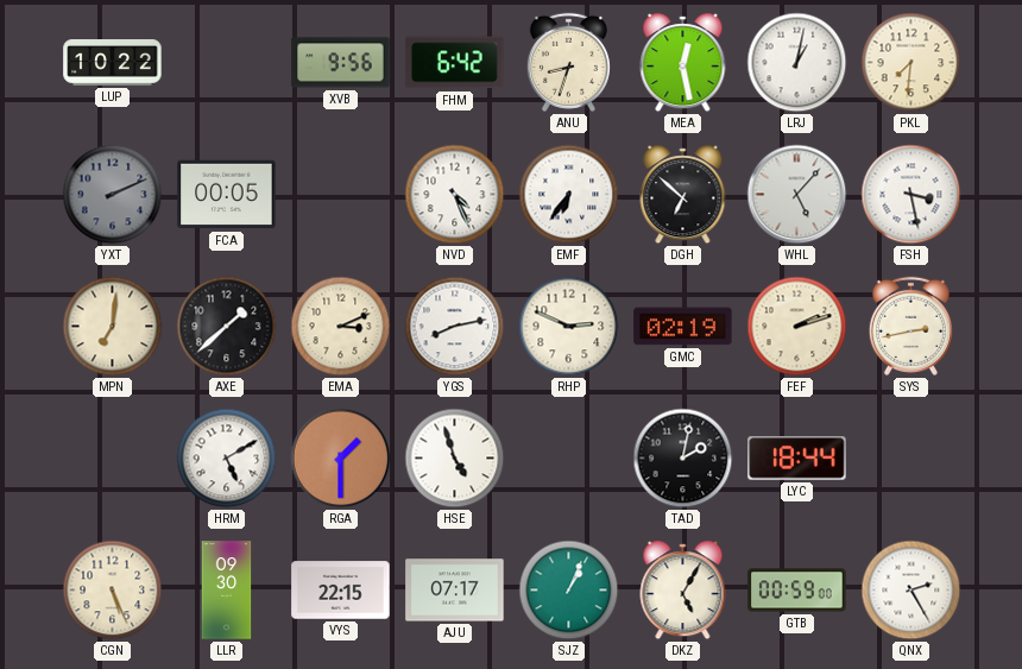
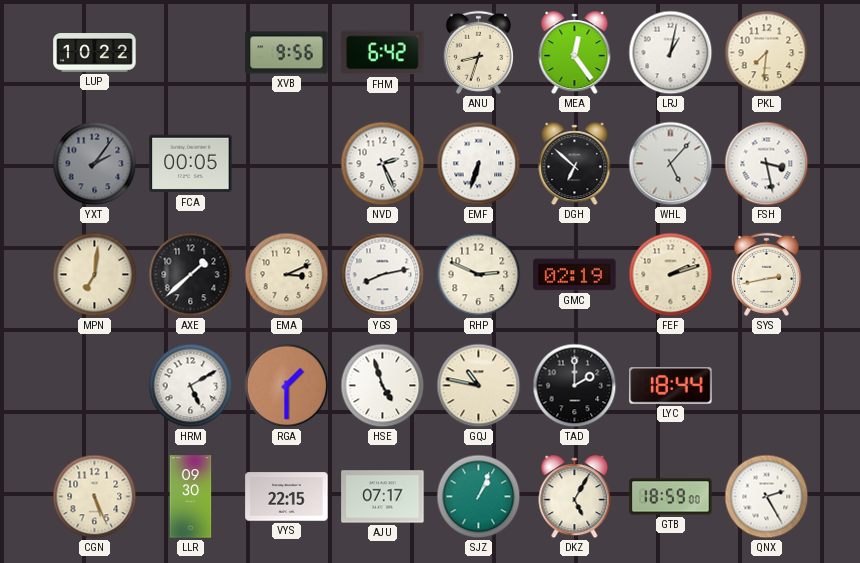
MEA: 12:28 -> 12:24 (575, 53)
YXT: 2:11 -> 2:06 (95, 164)
NVD: 4:26 -> 2:26 (383, 164)
EMF: 6:36 -> 6:33 (479, 164)
GQJ: none -> 10:47 (479, 386)
TAD: 2:02 -> 2:00 (575, 386)
GTB: 00:59 -> 18:59 (671, 497)
